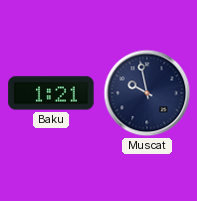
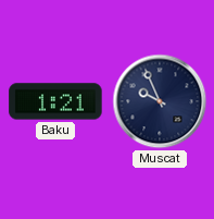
Muscat: 9:58 -> 9:56 (160, 101)
